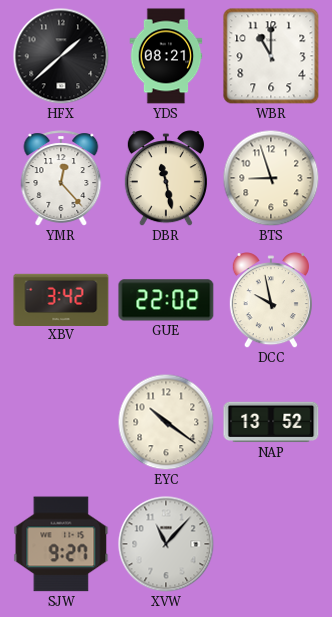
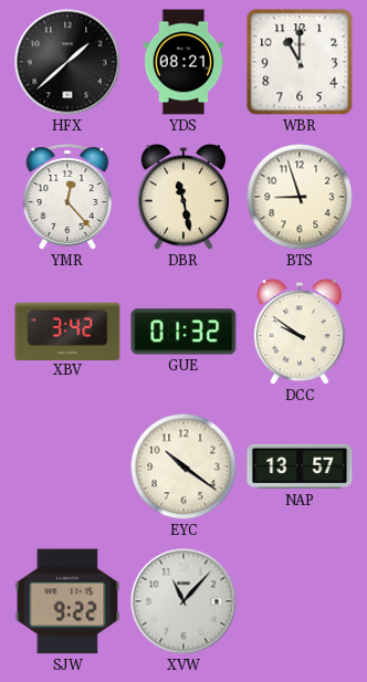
GUE: 22:02 -> 01:32 (183, 332)
DCC: 9:58 -> 9:51 (300, 333)
NAP: 13:52 -> 13:57 (300, 466)
SJW: 9:27 -> 9:22 (67, 601)
